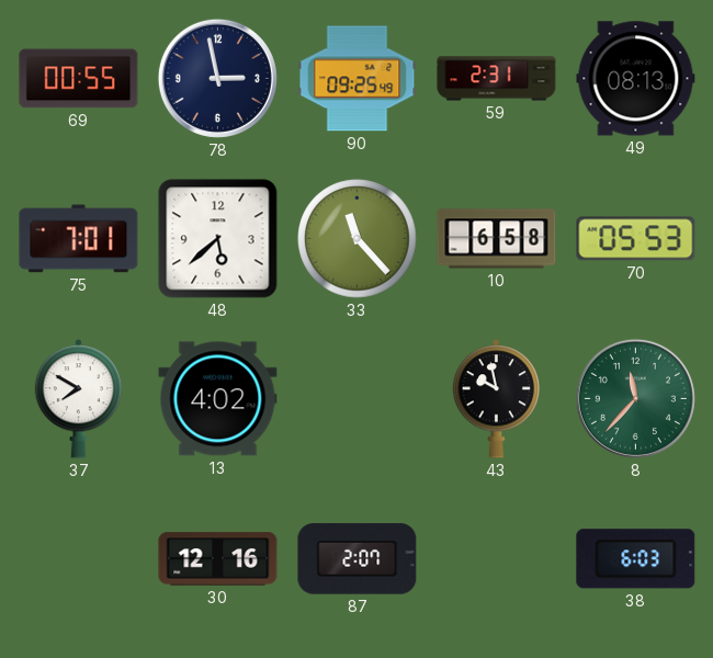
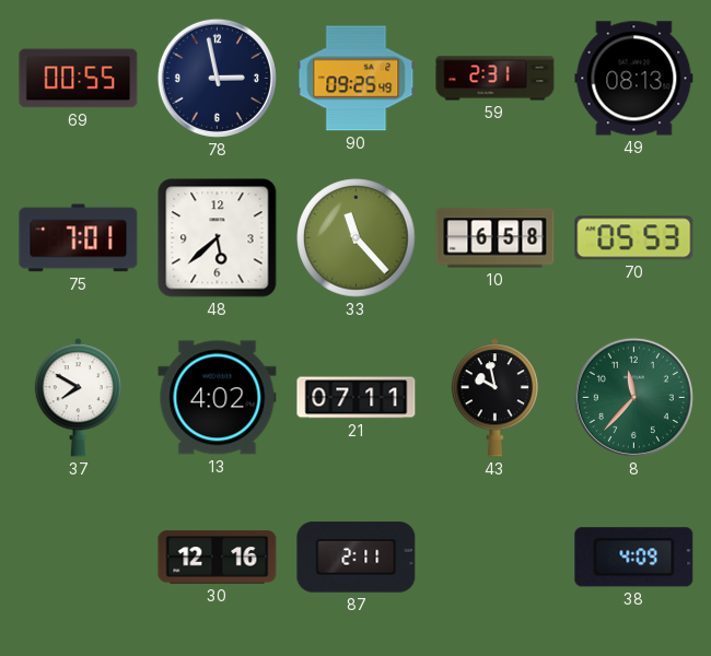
21: none -> 07:11 (357, 398)
87: 2:07 -> 2:11 (357, 558)
38: 6:03 -> 4:09 (634, 558)
